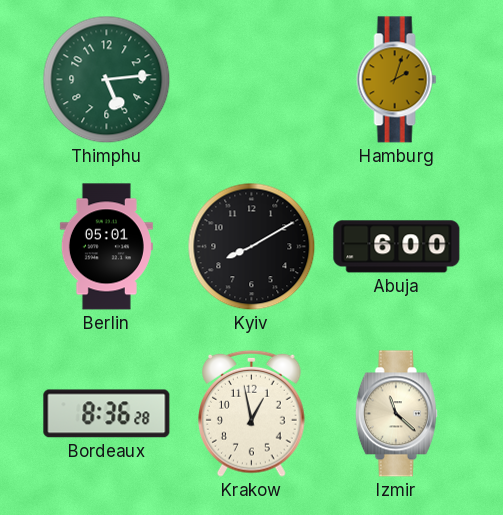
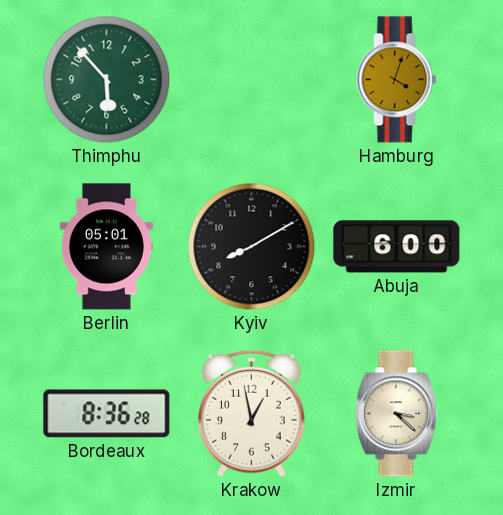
Thimphu: 5:14 -> 5:53 (107, 80)
Hamburg: 2:03 -> 4:03 (397, 80)
Izmir: 11:22 -> 3:22 (396, 414)
